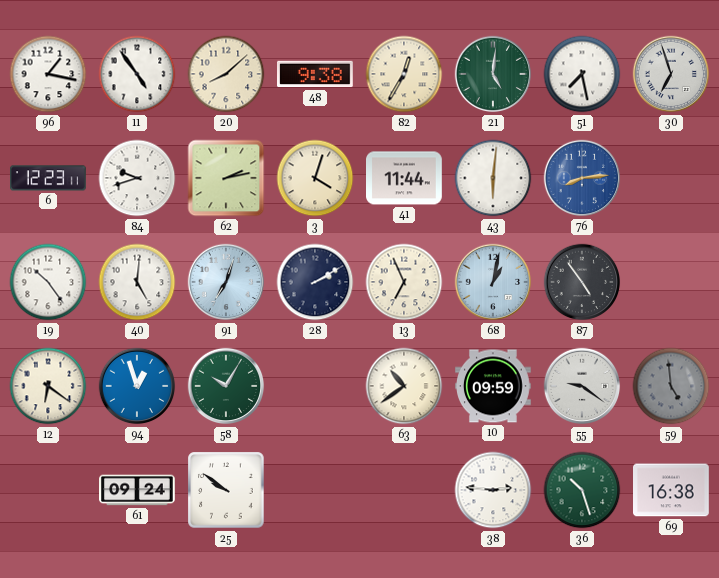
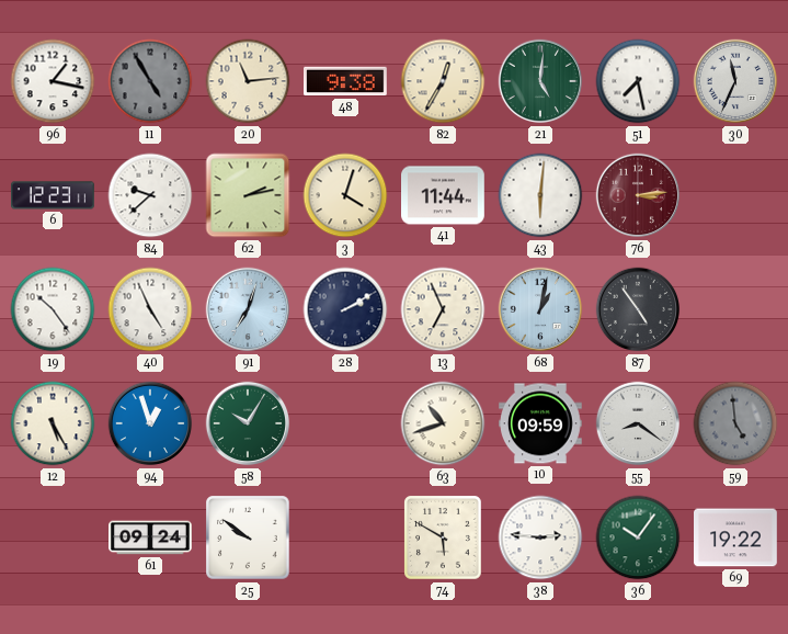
11: 4:54 -> 4:55 (150, 81)
11 dial: white -> grey (150, 81)
20: 8:08 -> 11:14 (248, 81)
30: 6:57 -> 11:34 (735, 81)
84: 9:42 -> 9:38 (150, 195)
76: 8:14 -> 3:14 (638, 195)
76 dial: blue -> burgundy (638, 195)
40: 5:01 -> 4:56 (150, 309)
12: 6:21 -> 5:25 (53, 423)
63: 10:39 -> 10:42 (443, 423)
55: 9:21 -> 8:21 (638, 423)
74: none -> 5:50 (444, 539)
36: 10:27 -> 10:06 (638, 537)
69: 16:38 -> 19:22 (736, 537)
